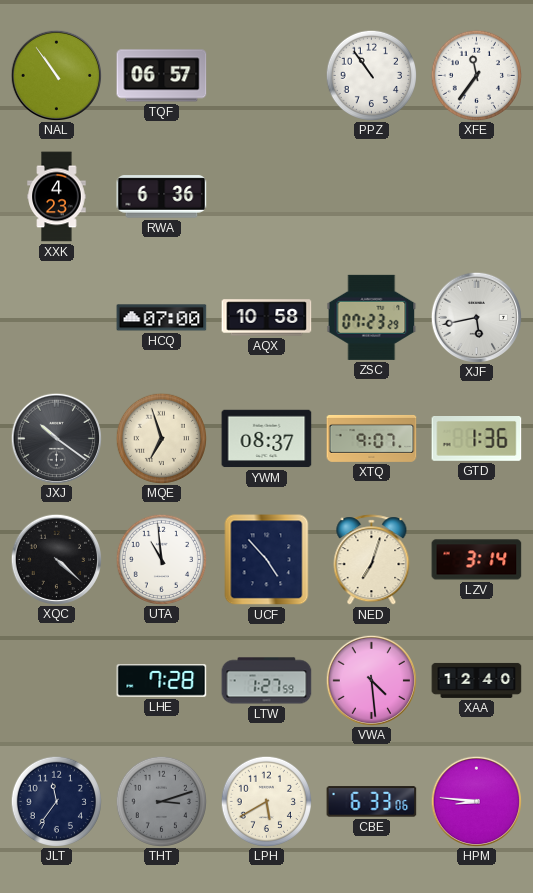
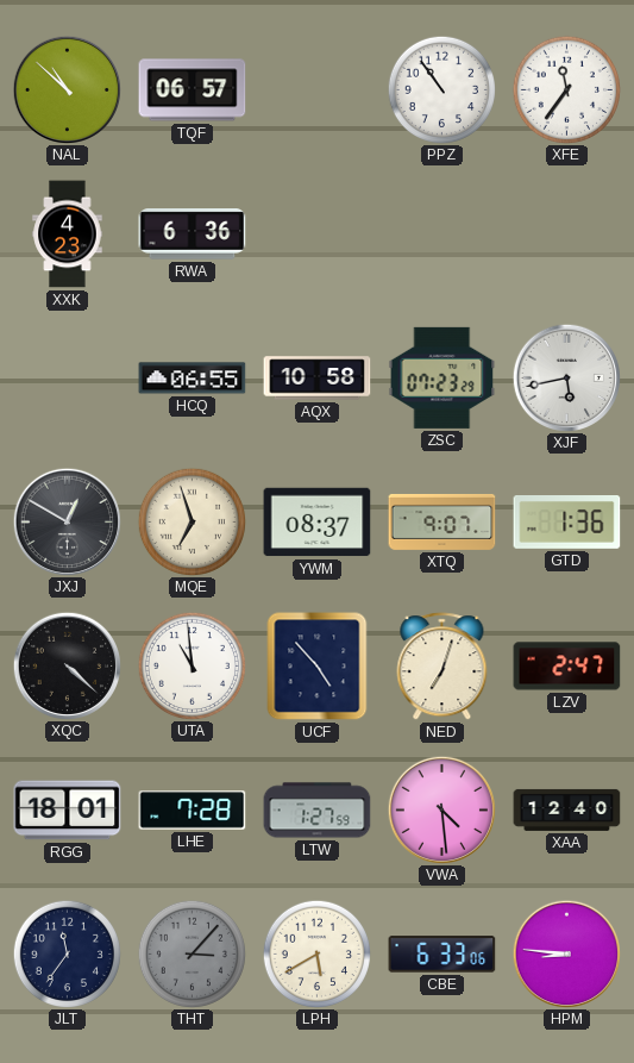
NAL: 10:54 -> 10:52 (67, 89)
HCQ: 07:00 -> 06:55 (193, 379)
JXJ: 10:21 -> 12:50 (67, 521)
LZV: 3:14 -> 2:47 (567, 667)
RGG: none -> 18:01 (68, 811)
THT: 3:12 -> 3:07 (192, 953)
